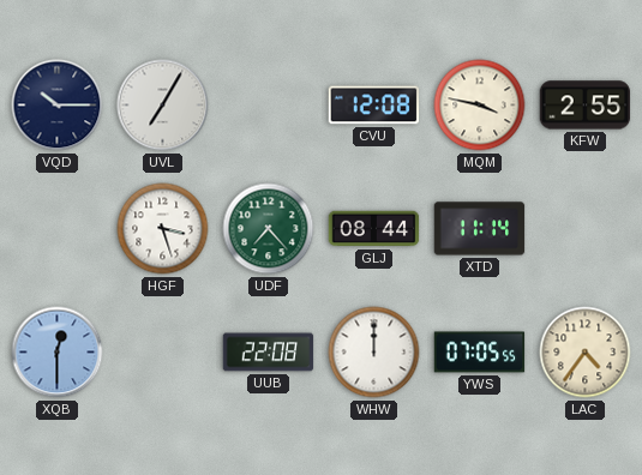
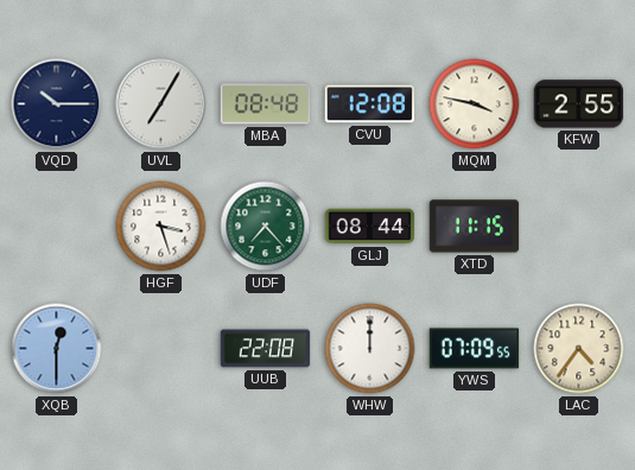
MBA: none -> 08:48 (266, 104)
XTD: 11:14 -> 11:15 (475, 227)
YWS: 07:05 -> 07:09 (475, 349)
